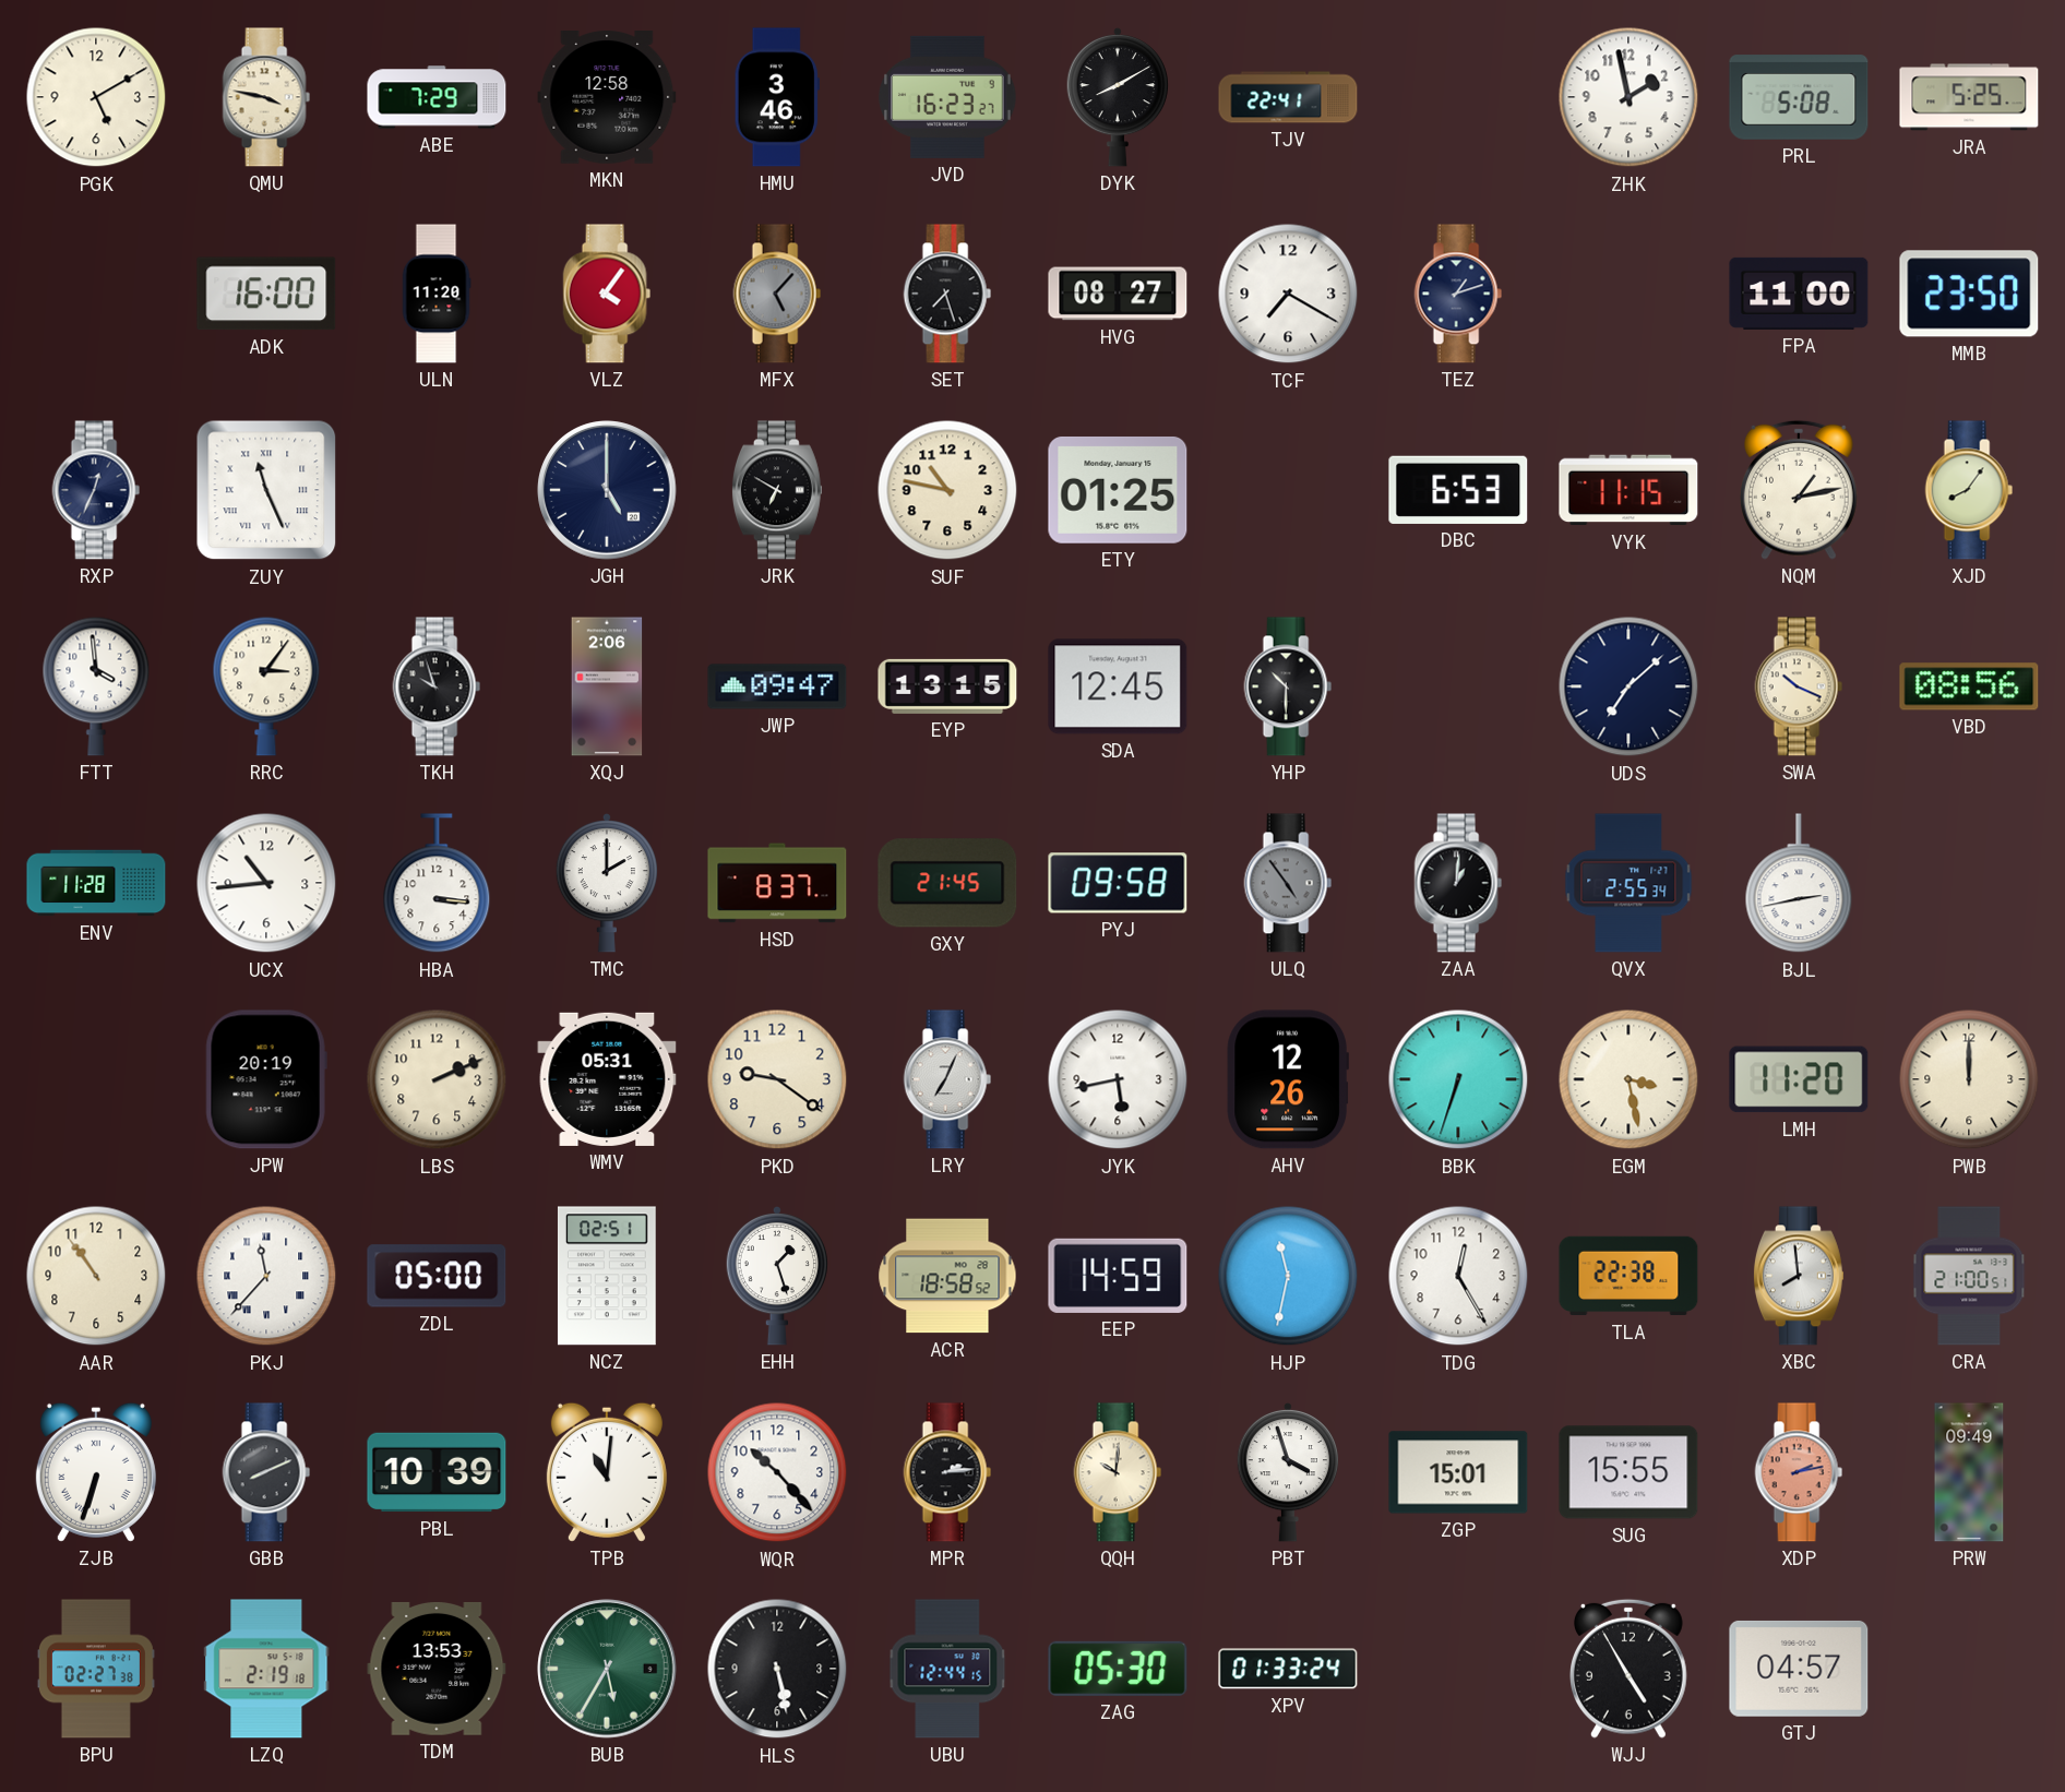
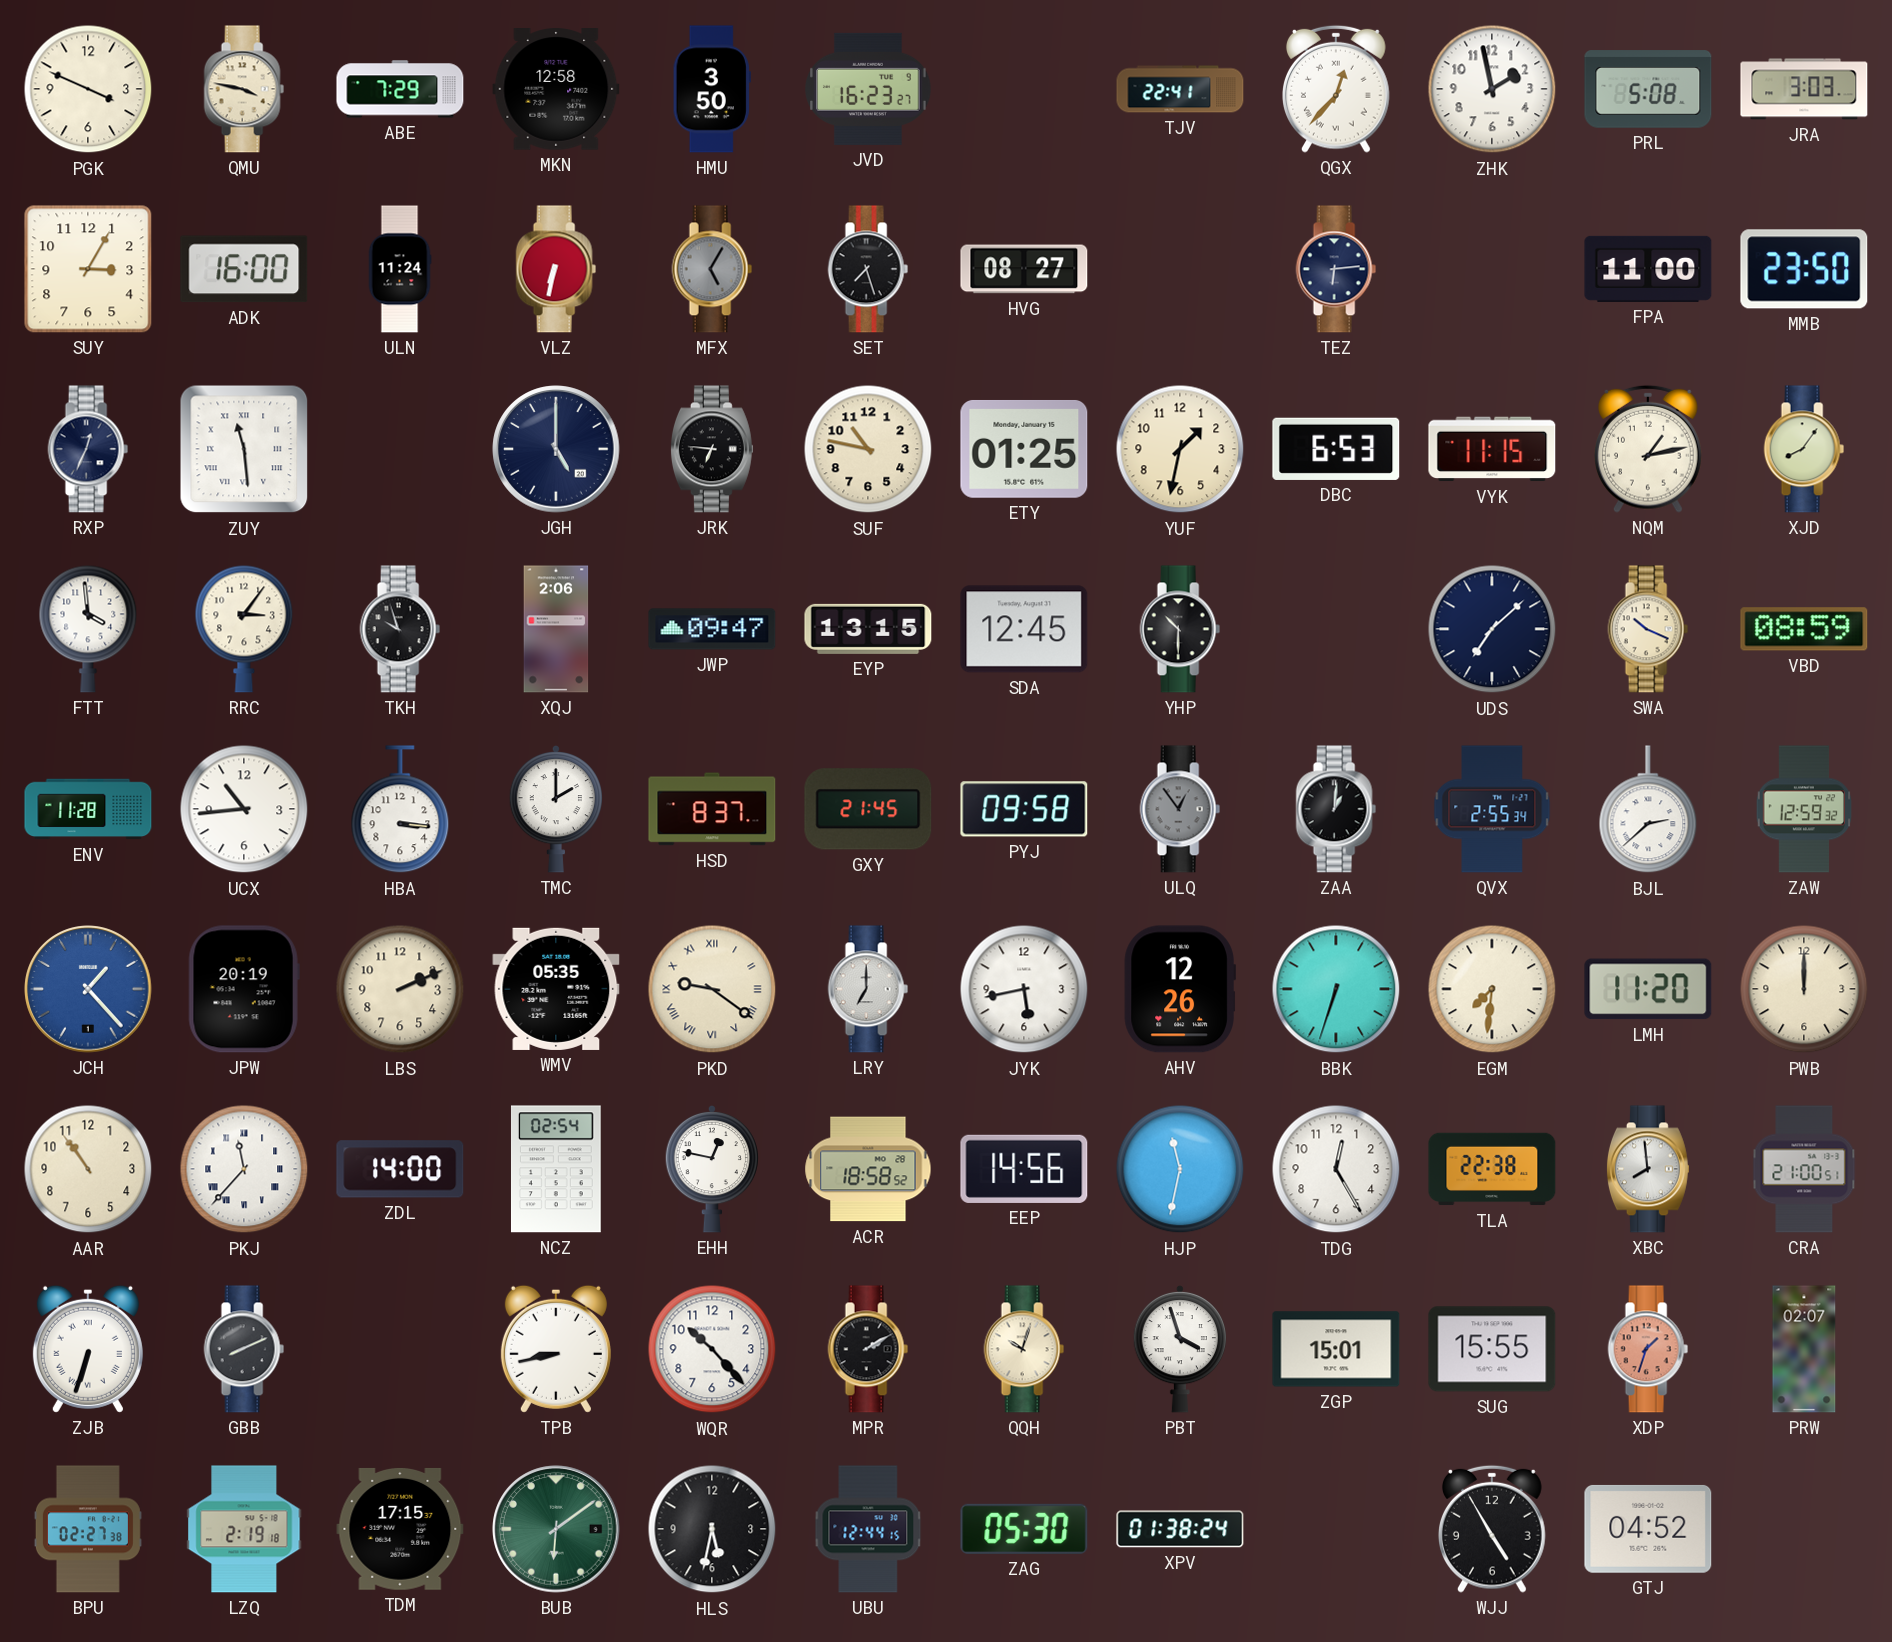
PGK: 5:10 -> 3:49 (88, 89)
HMU: 3:46 -> 3:50 (712, 89)
DYK: 8:10 -> none (1117, 97)
QGX: none -> 12:37 (1337, 89)
JRA: 5:25 -> 3:03 (1804, 89)
SUY: none -> 3:05 (88, 269)
ULN: 11:20 -> 11:24 (400, 269)
VLZ: 4:06 -> 6:32 (556, 269)
MFX: 5:07 -> 5:05 (712, 269)
TCF: 7:20 -> none (1288, 294)
TEZ: 1:12 -> 6:14 (1336, 269)
ZUY: 11:26 -> 11:29 (244, 449)
JRK: 6:50 -> 6:46 (712, 449)
YUF: none -> 1:32 (1180, 449)
VBD: 08:56 -> 08:59 (1804, 629)
ULQ: 4:54 -> 12:54 (1180, 809)
BJL: 2:43 -> 2:38 (1648, 810)
ZAW: none -> 12:59 (1804, 809)
JCH: none -> 1:23 (88, 989)
WMV: 05:31 -> 05:35 (556, 989)
PKD numerals: Arabic -> Roman (712, 989)
LRY: 7:04 -> 7:00 (868, 989)
EGM: 3:28 -> 7:31 (1492, 989)
ZDL: 05:00 -> 14:00 (400, 1169)
NCZ: 02:51 -> 02:54 (556, 1169)
EHH: 1:27 -> 12:47 (711, 1169)
EEP: 14:59 -> 14:56 (1024, 1169)
PBL: 10:39 -> none (437, 1472)
TPB: 11:01 -> 8:43 (556, 1349)
MPR: 2:14 -> 2:10 (868, 1349)
QQH: 10:01 -> 10:03 (1024, 1349)
XDP: 2:13 -> 1:33 (1648, 1349)
PRW: 09:49 -> 02:07 (1804, 1349)
TDM: 13:53 -> 17:15 (400, 1529)
BUB: 5:35 -> 6:09 (556, 1529)
HLS: 5:28 -> 5:32 (712, 1529)
XPV: 01:33 -> 01:38 (1180, 1529)
GTJ: 04:57 -> 04:52 (1648, 1529)
